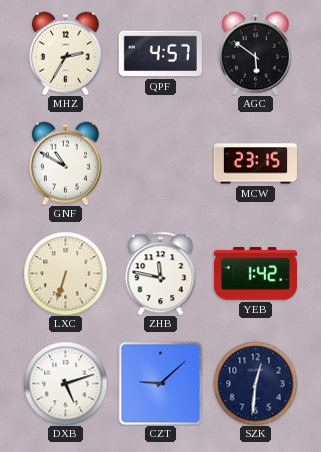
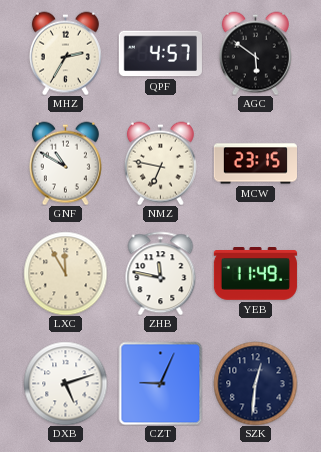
NMZ: none -> 6:47 (160, 163)
LXC: 6:33 -> 11:55 (65, 273)
YEB: 1:42 -> 11:49 (255, 274)
CZT: 9:08 -> 9:04 (160, 383)
